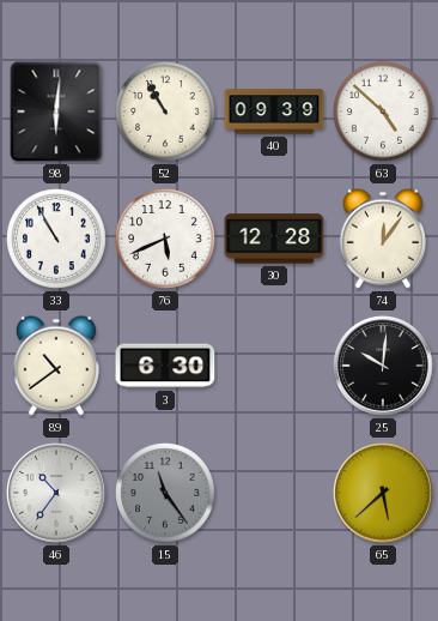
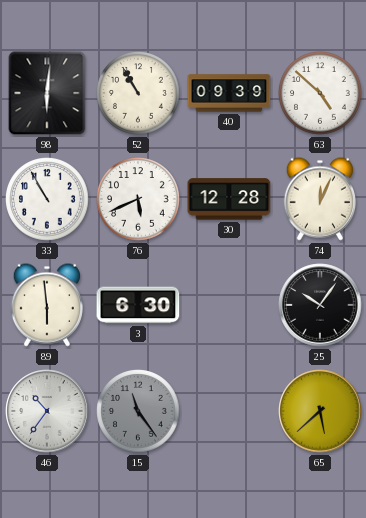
74: 12:06 -> 12:04 (320, 199)
89: 10:39 -> 5:59 (47, 305)
25: 10:01 -> 10:06 (320, 305)
